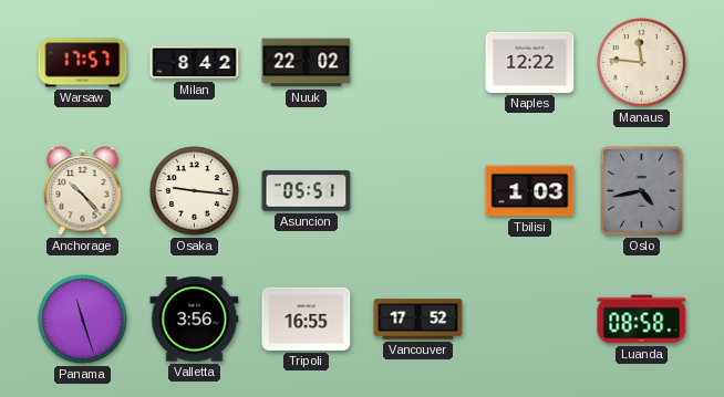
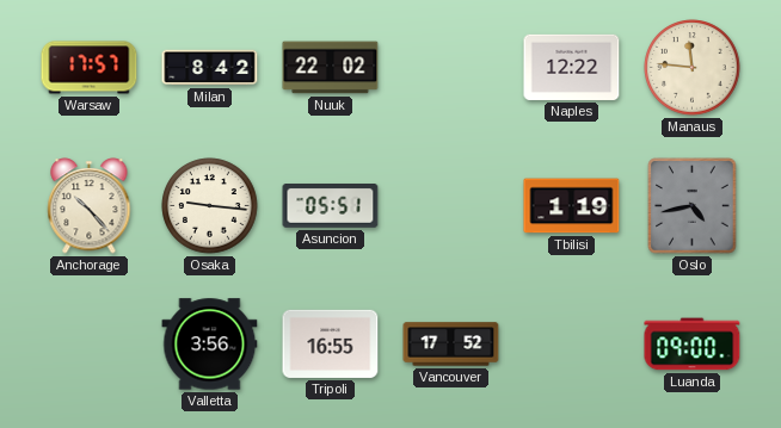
Tbilisi: 1:03 -> 1:19 (572, 206)
Panama: 11:27 -> none (83, 320)
Luanda: 08:58 -> 09:00 (693, 345)
